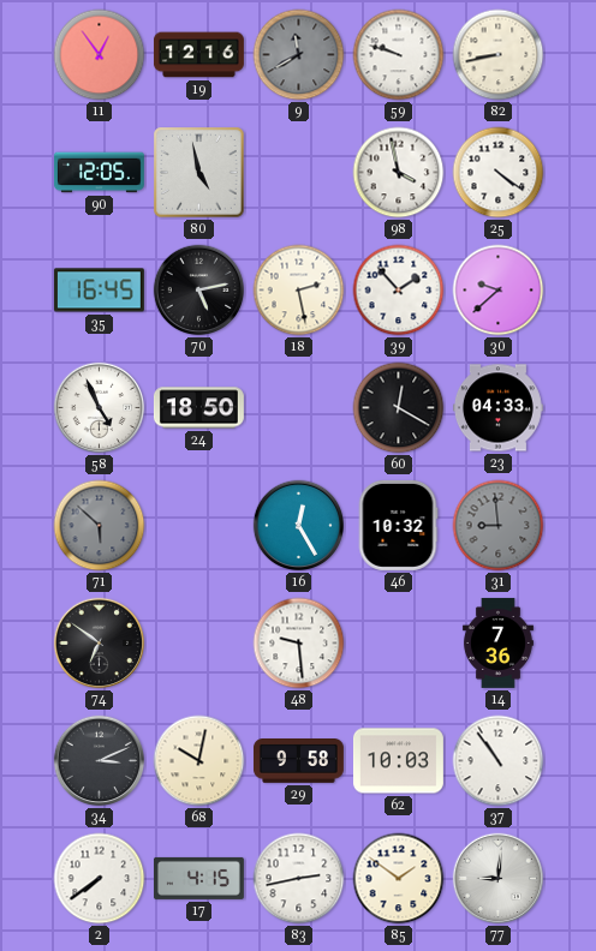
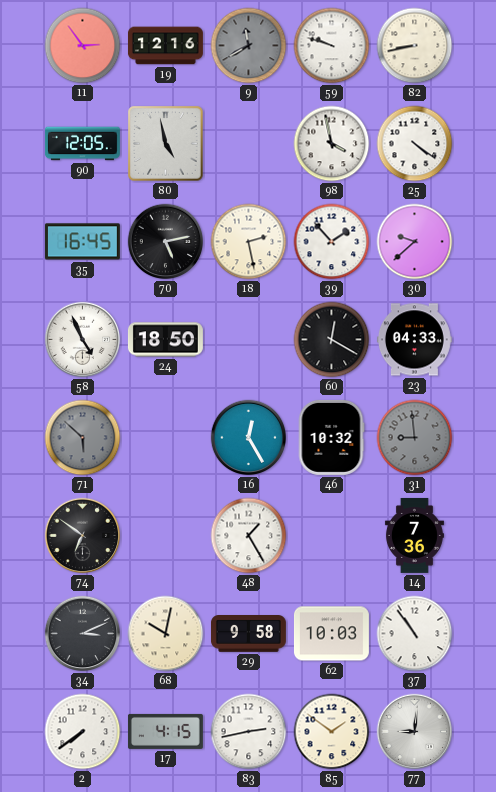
11: 12:54 -> 2:54 (83, 46)
48: 9:29 -> 1:25 (249, 536)
